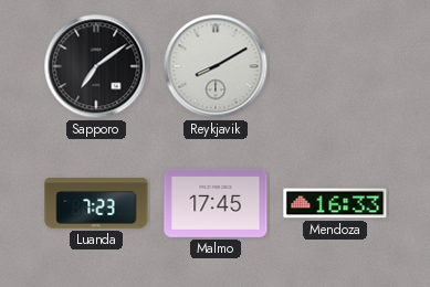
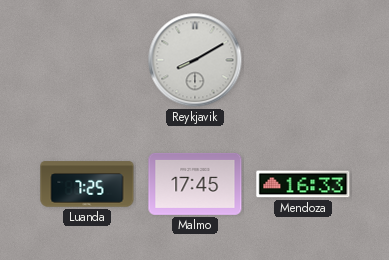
Sapporo: 7:09 -> none (96, 66)
Luanda: 7:23 -> 7:25 (87, 184)
